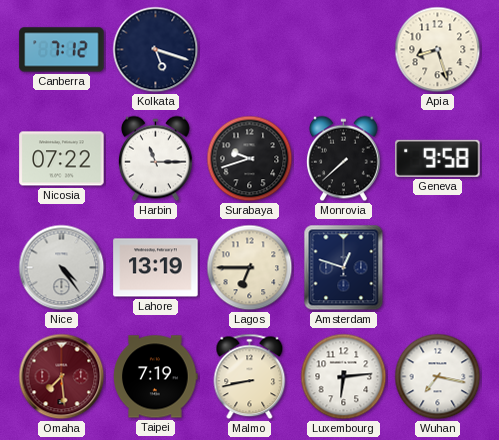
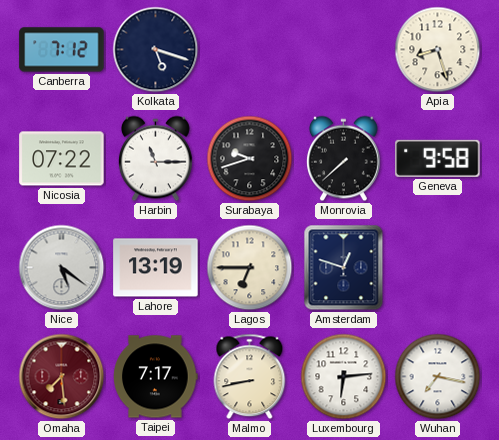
Nice: 4:24 -> 5:21 (62, 268)
Taipei: 7:19 -> 7:17 (156, 377)
